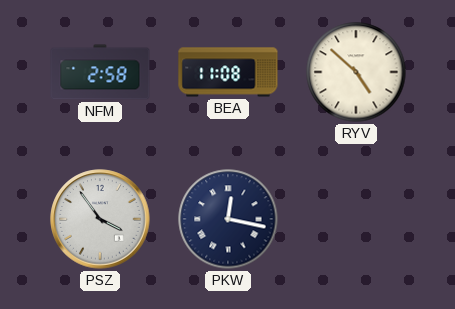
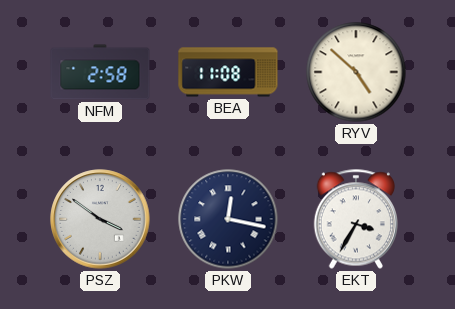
PSZ: 3:54 -> 3:51 (100, 219)
EKT: none -> 3:35 (355, 219)
